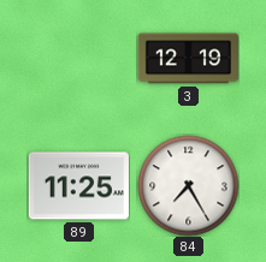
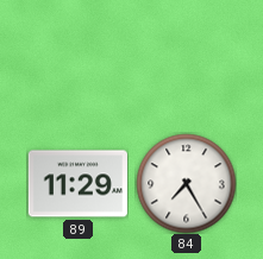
3: 12:19 -> none (188, 59)
89: 11:25 -> 11:29 (77, 184)
